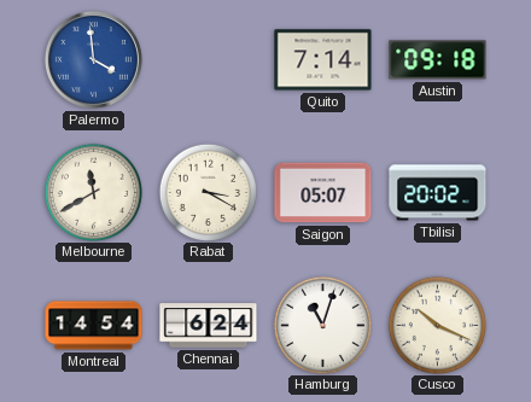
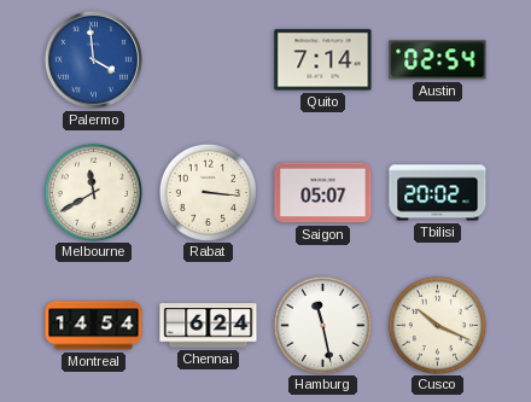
Austin: 09:18 -> 02:54 (438, 60)
Rabat: 3:20 -> 3:16 (208, 192)
Hamburg: 11:03 -> 11:28 (322, 325)
